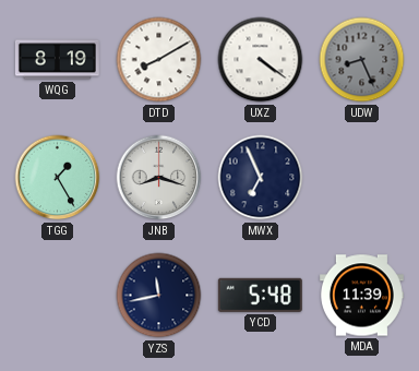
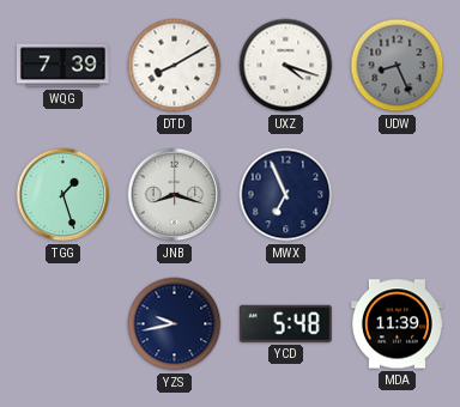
WQG: 8:19 -> 7:39 (62, 66)
UXZ: 4:21 -> 4:18 (286, 66)
TGG: 1:25 -> 1:27 (63, 195)
YZS: 11:43 -> 9:43 (175, 324)
